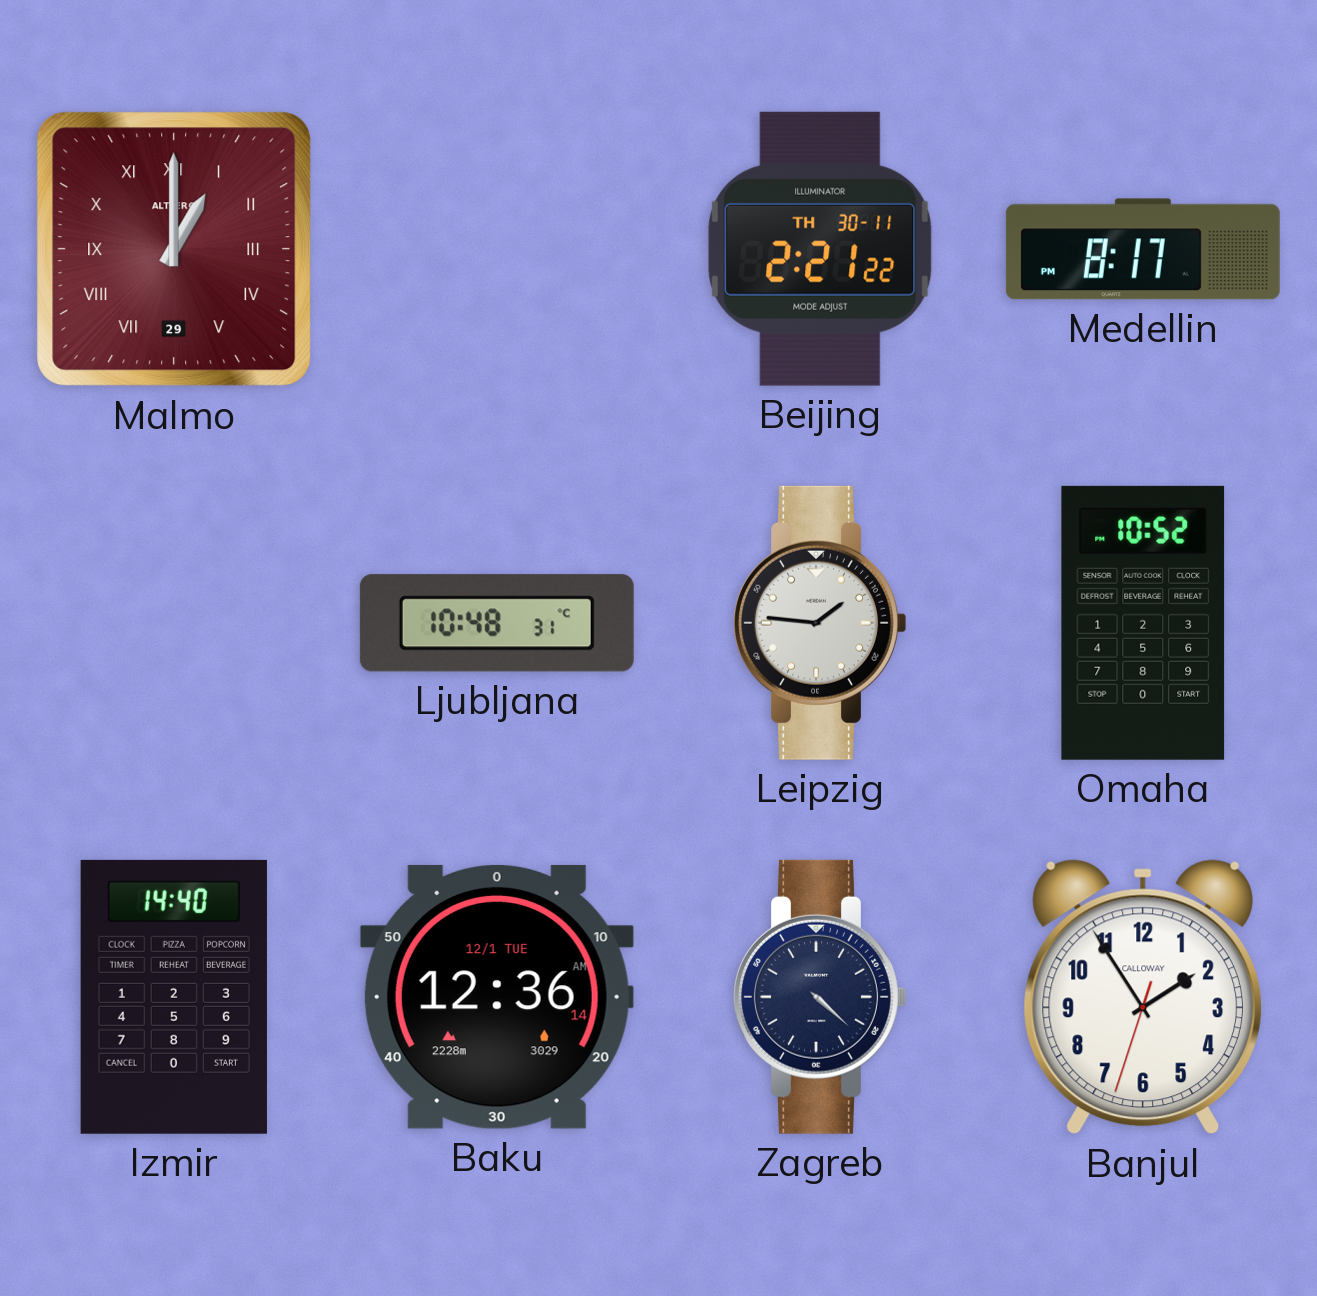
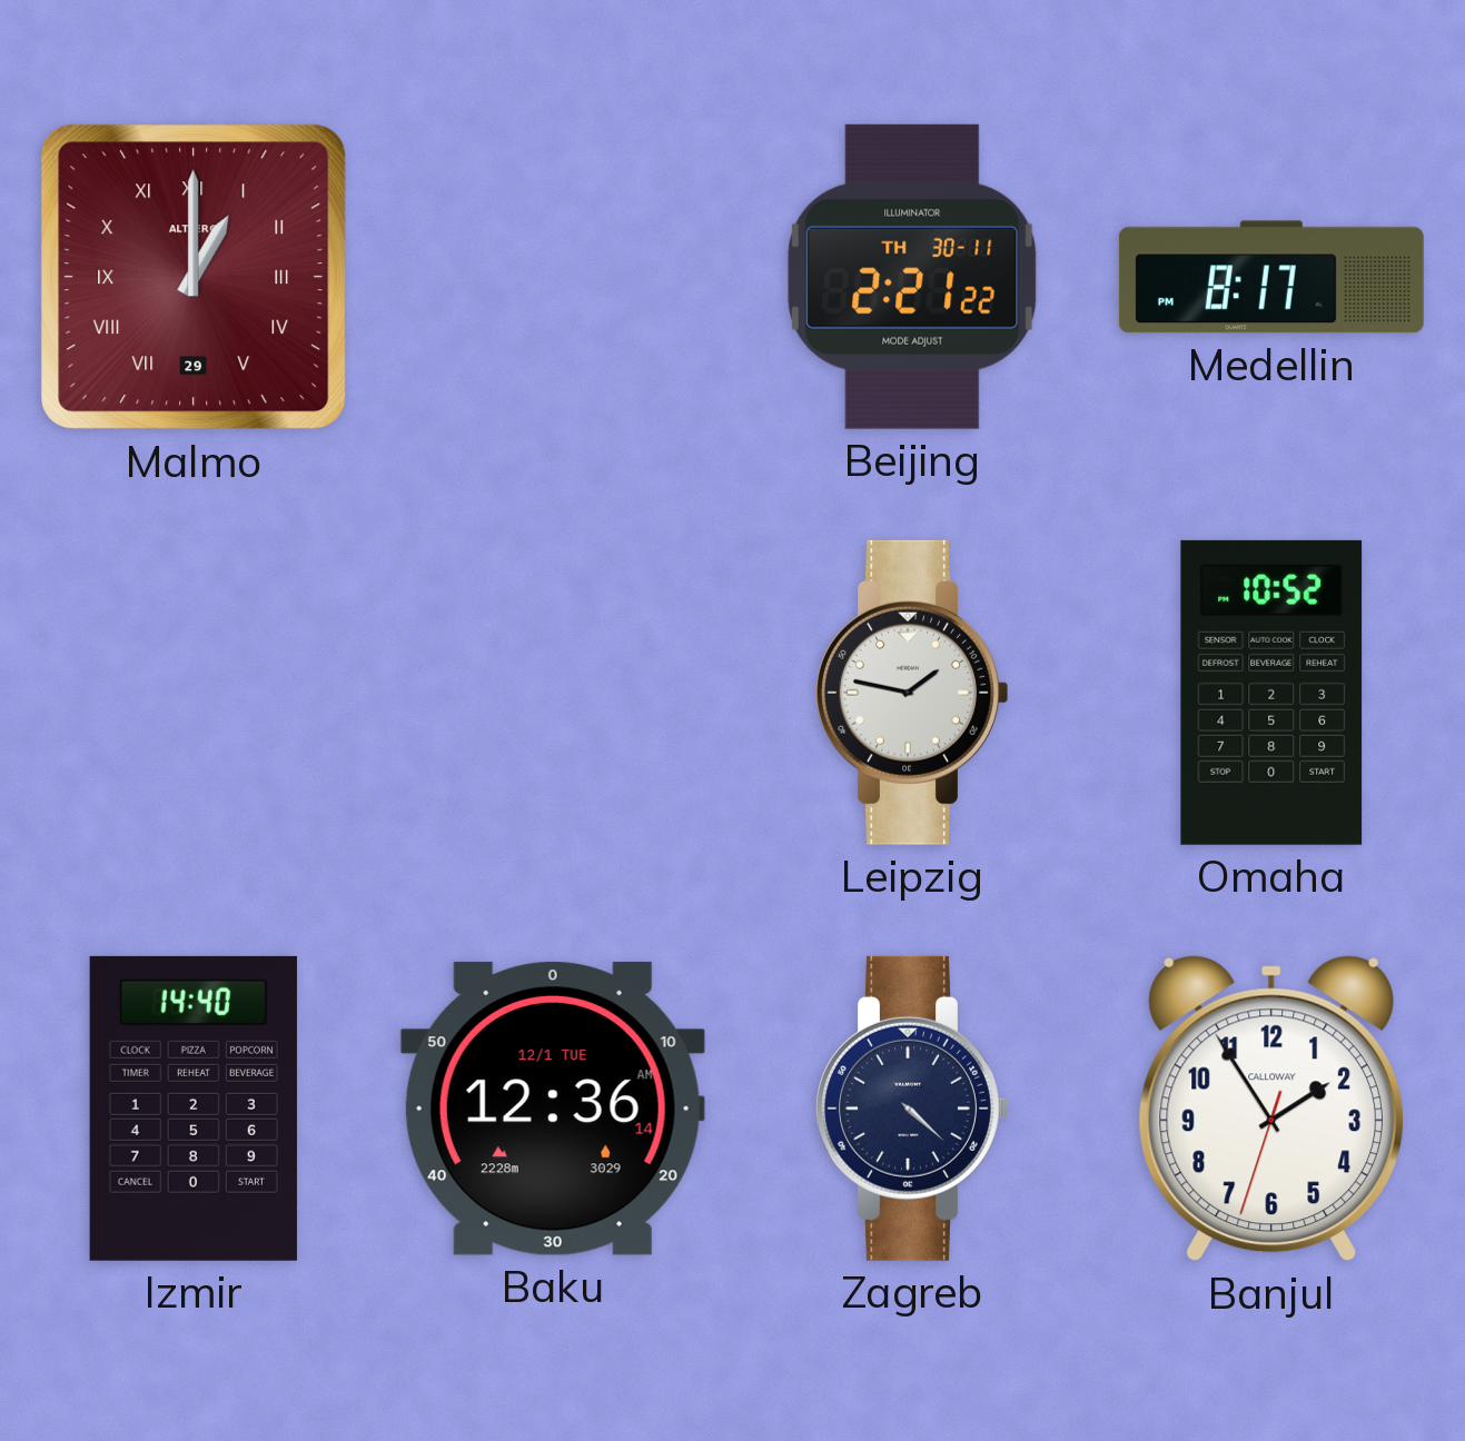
Ljubljana: 10:48 -> none (497, 623)
Leipzig: 1:46 -> 1:47 (912, 693)
